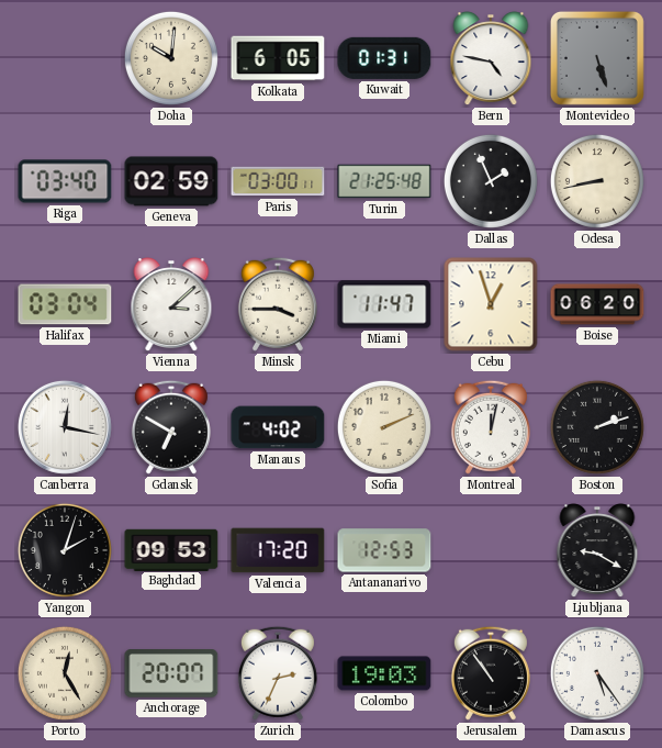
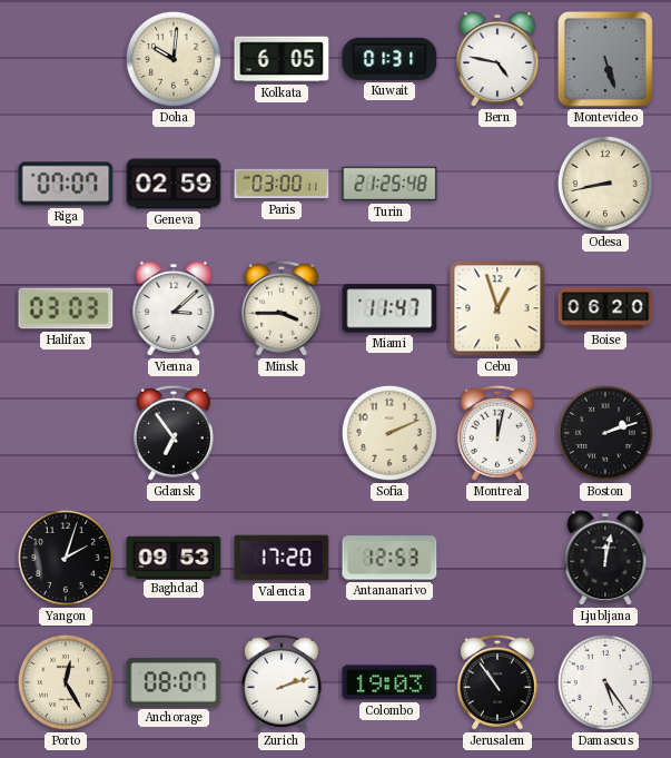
Riga: 03:40 -> 07:07 (66, 184)
Dallas: 1:56 -> none (491, 181)
Halifax: 03:04 -> 03:03 (66, 308)
Canberra: 12:17 -> none (65, 427)
Gdansk: 6:50 -> 6:54 (174, 433)
Manaus: 4:02 -> none (278, 427)
Ljubljana: 9:20 -> 12:02 (605, 559)
Anchorage: 20:07 -> 08:07 (174, 682)
Zurich: 2:34 -> 2:12 (282, 682)
